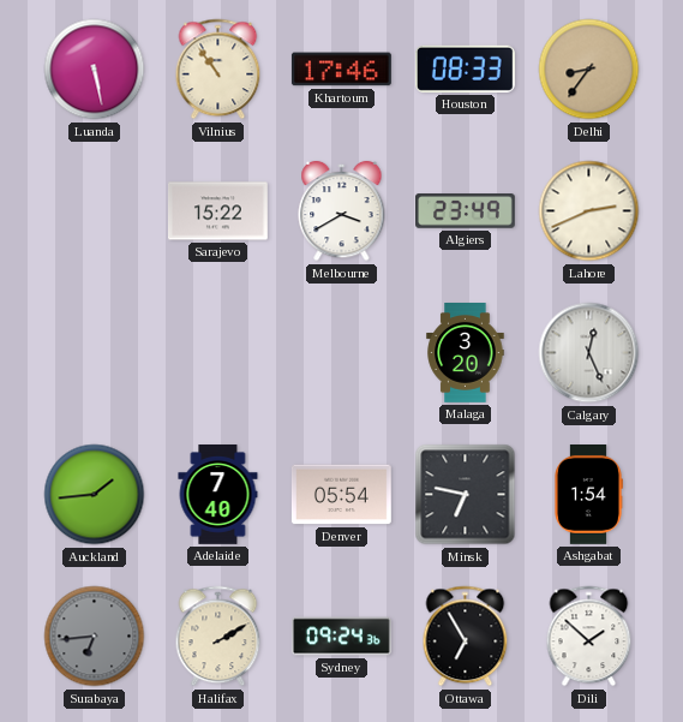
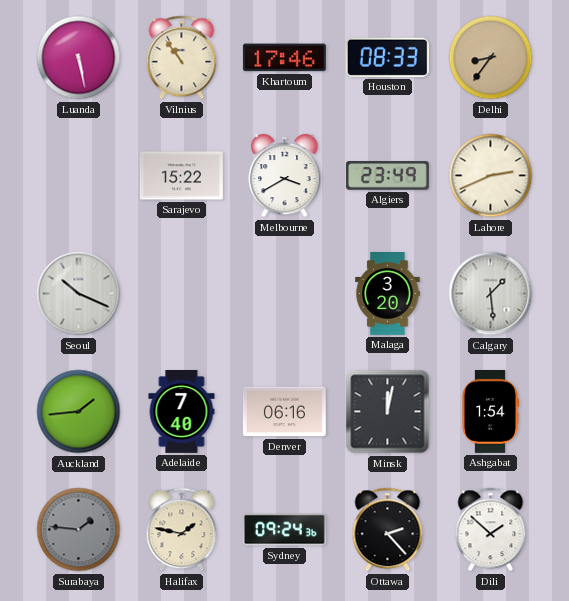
Seoul: none -> 10:19 (79, 294)
Calgary: 12:26 -> 1:29 (491, 294)
Denver: 05:54 -> 06:16 (284, 412)
Minsk: 6:47 -> 12:02 (388, 412)
Surabaya: 6:44 -> 1:46 (79, 530)
Halifax: 2:10 -> 1:47 (182, 530)
Ottawa: 6:55 -> 2:23 (388, 530)
